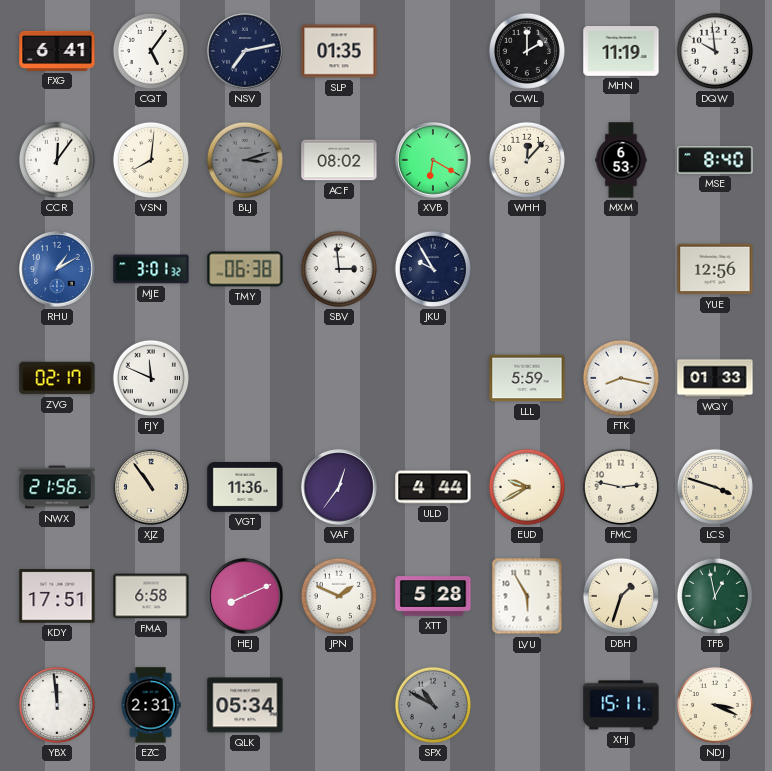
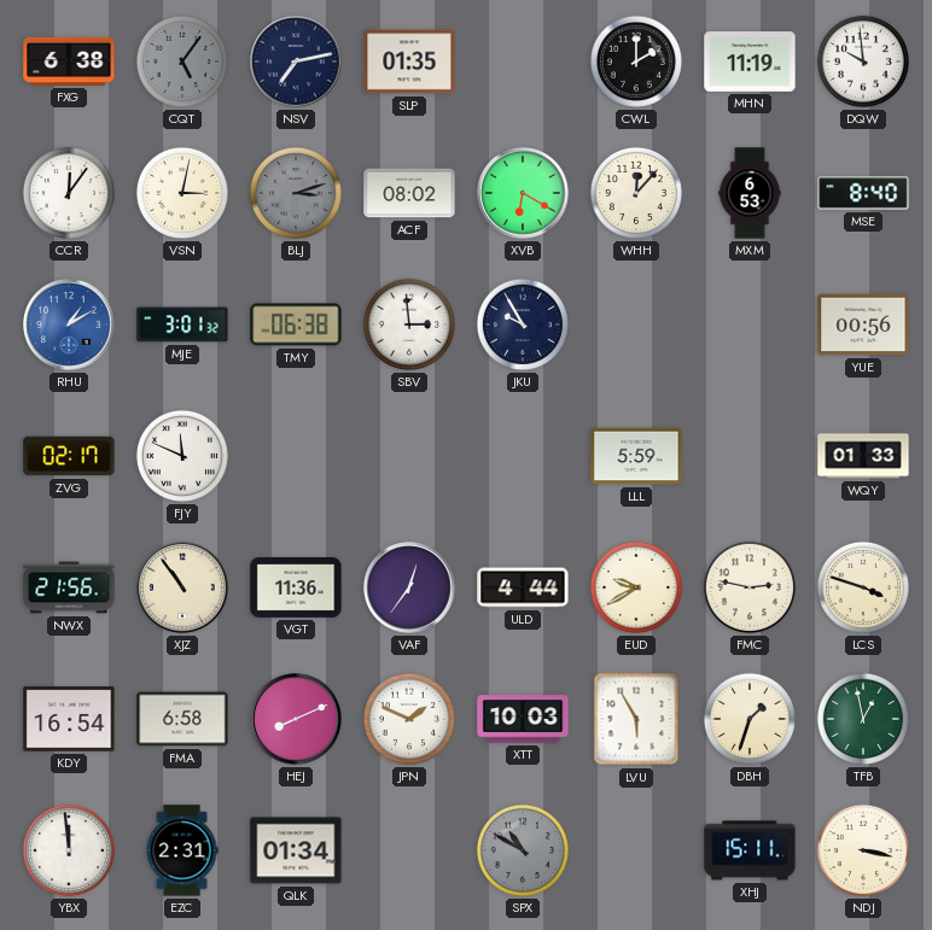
FXG: 6:41 -> 6:38 (69, 62)
CQT dial: white -> grey (182, 62)
VSN: 8:01 -> 3:02 (182, 193)
YUE: 12:56 -> 00:56 (863, 324)
FTK: 8:17 -> none (621, 378)
KDY: 17:51 -> 16:54 (69, 719)
XTT: 5:28 -> 10:03 (523, 719)
QLK: 05:34 -> 01:34 (296, 850)
NDJ: 3:19 -> 3:17 (863, 850)
